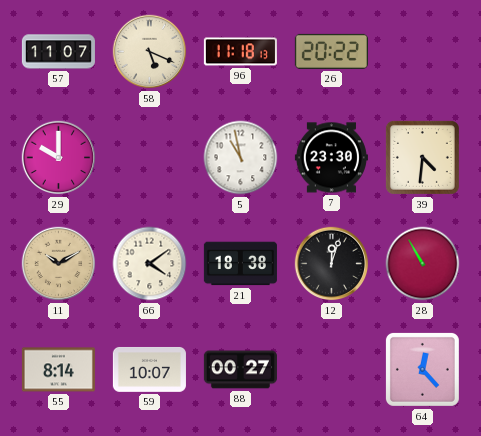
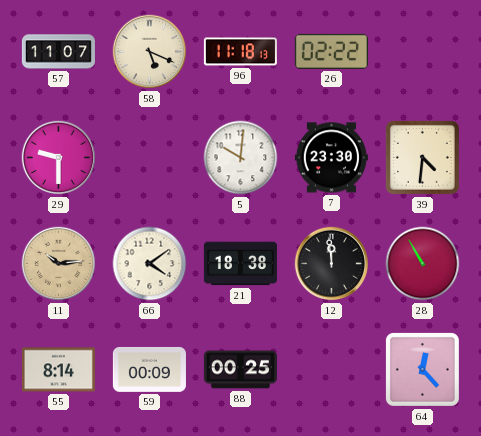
26: 20:22 -> 02:22 (331, 51)
29: 10:00 -> 9:30 (59, 158)
5: 10:58 -> 10:01 (241, 158)
11: 10:10 -> 10:14 (59, 264)
12: 12:03 -> 11:59 (332, 264)
59: 10:07 -> 00:09 (149, 369)
88: 00:27 -> 00:25 (240, 370)
